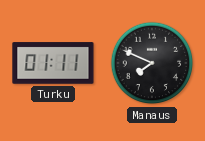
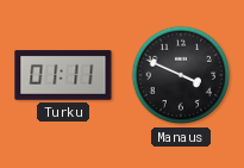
Manaus: 7:49 -> 3:49 (181, 75)
